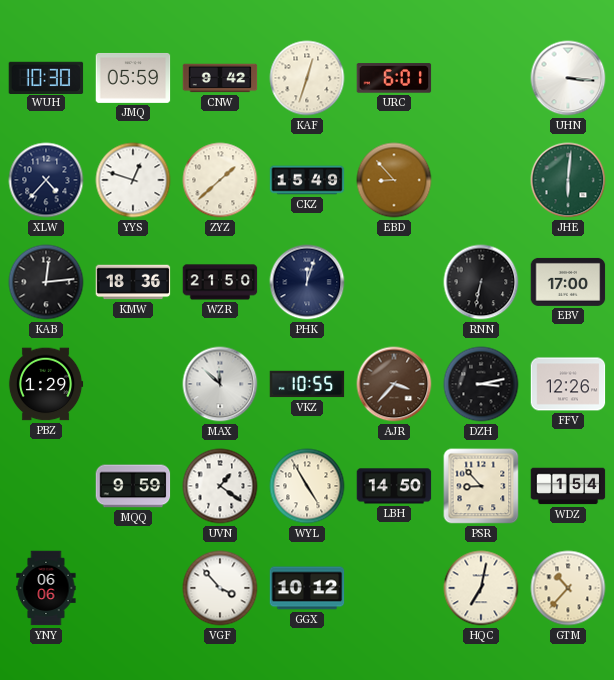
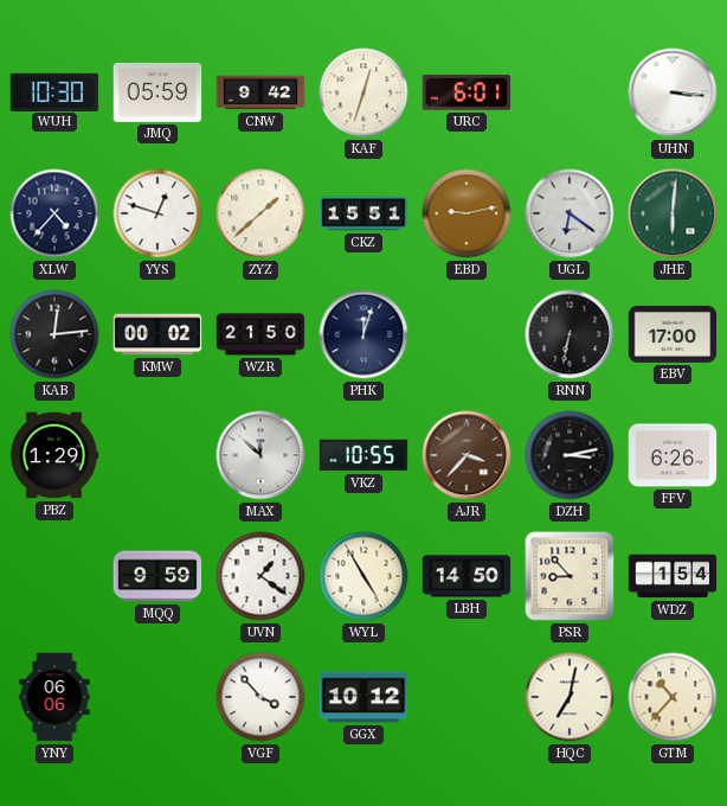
CKZ: 15:49 -> 15:51 (363, 213)
EBD: 8:53 -> 9:13 (467, 213)
UGL: none -> 6:21 (570, 213)
KMW: 18:36 -> 00:02 (157, 334)
FFV: 12:26 -> 6:26 (673, 455)
